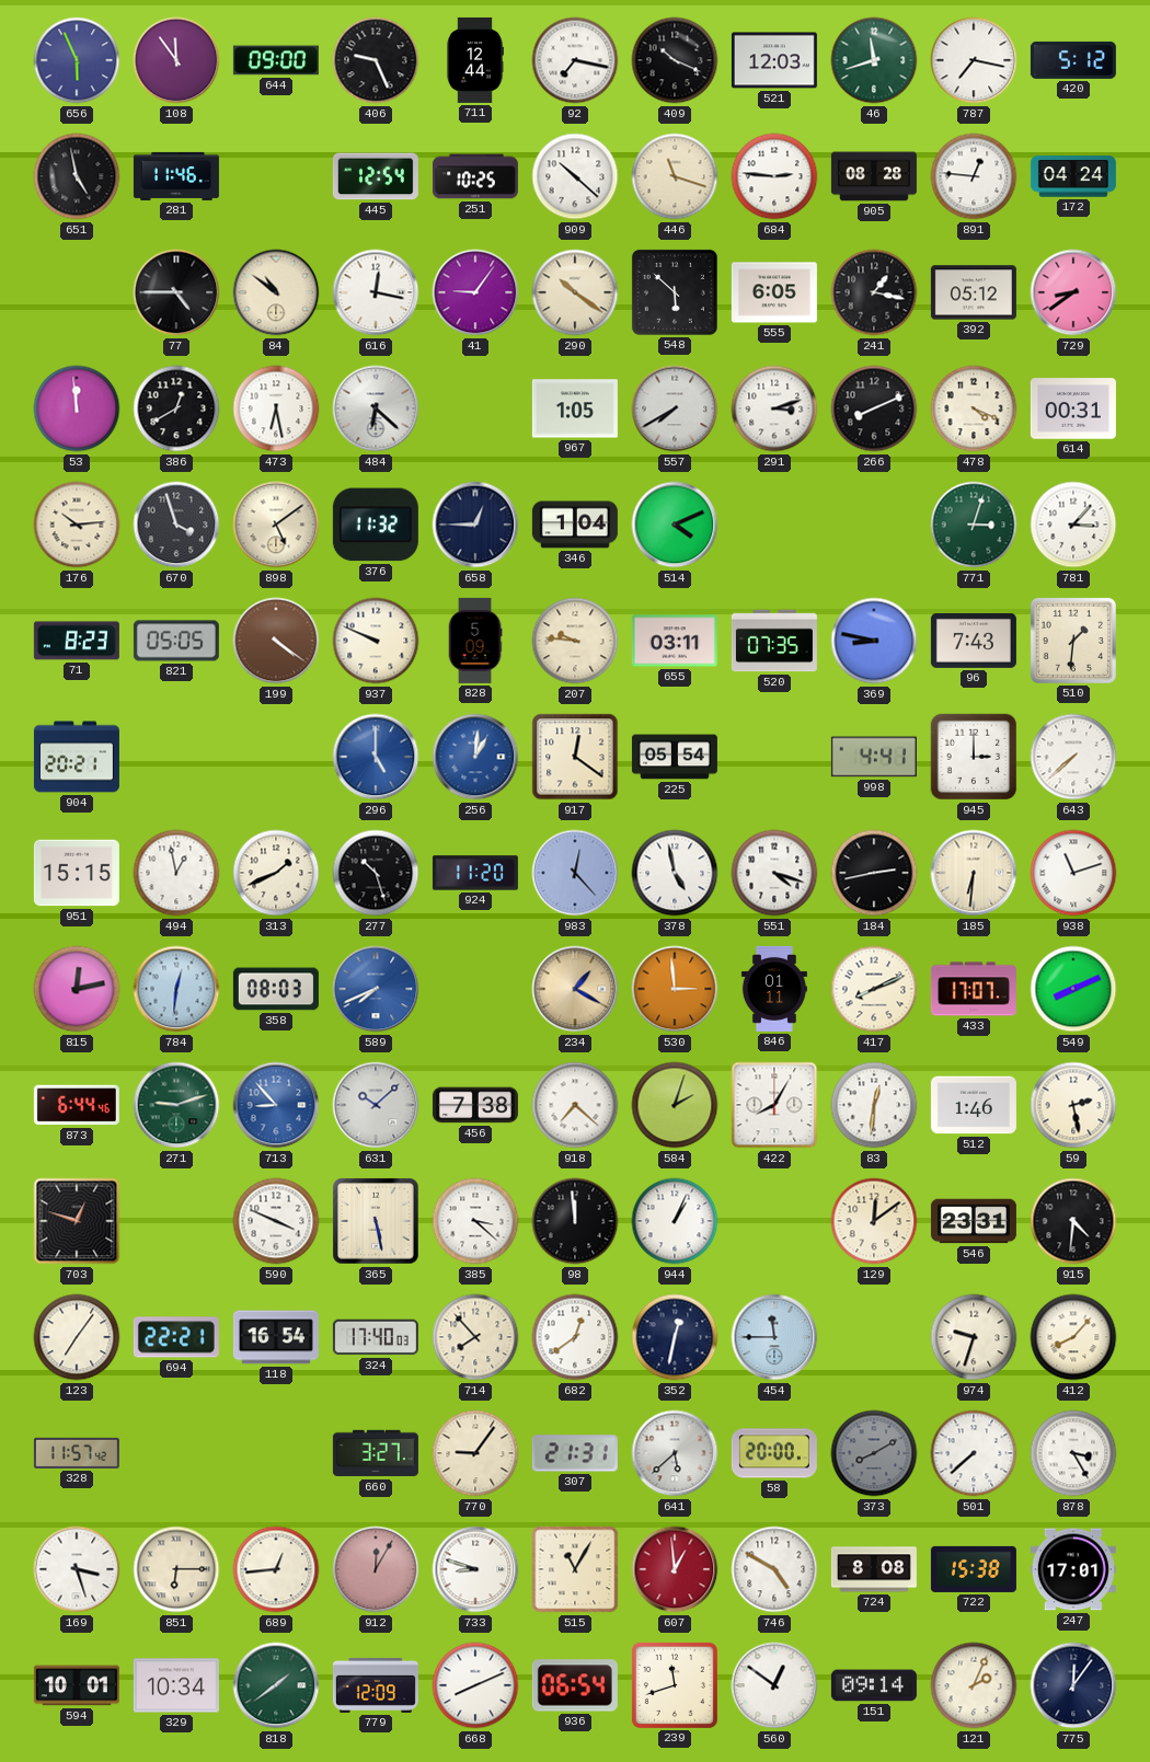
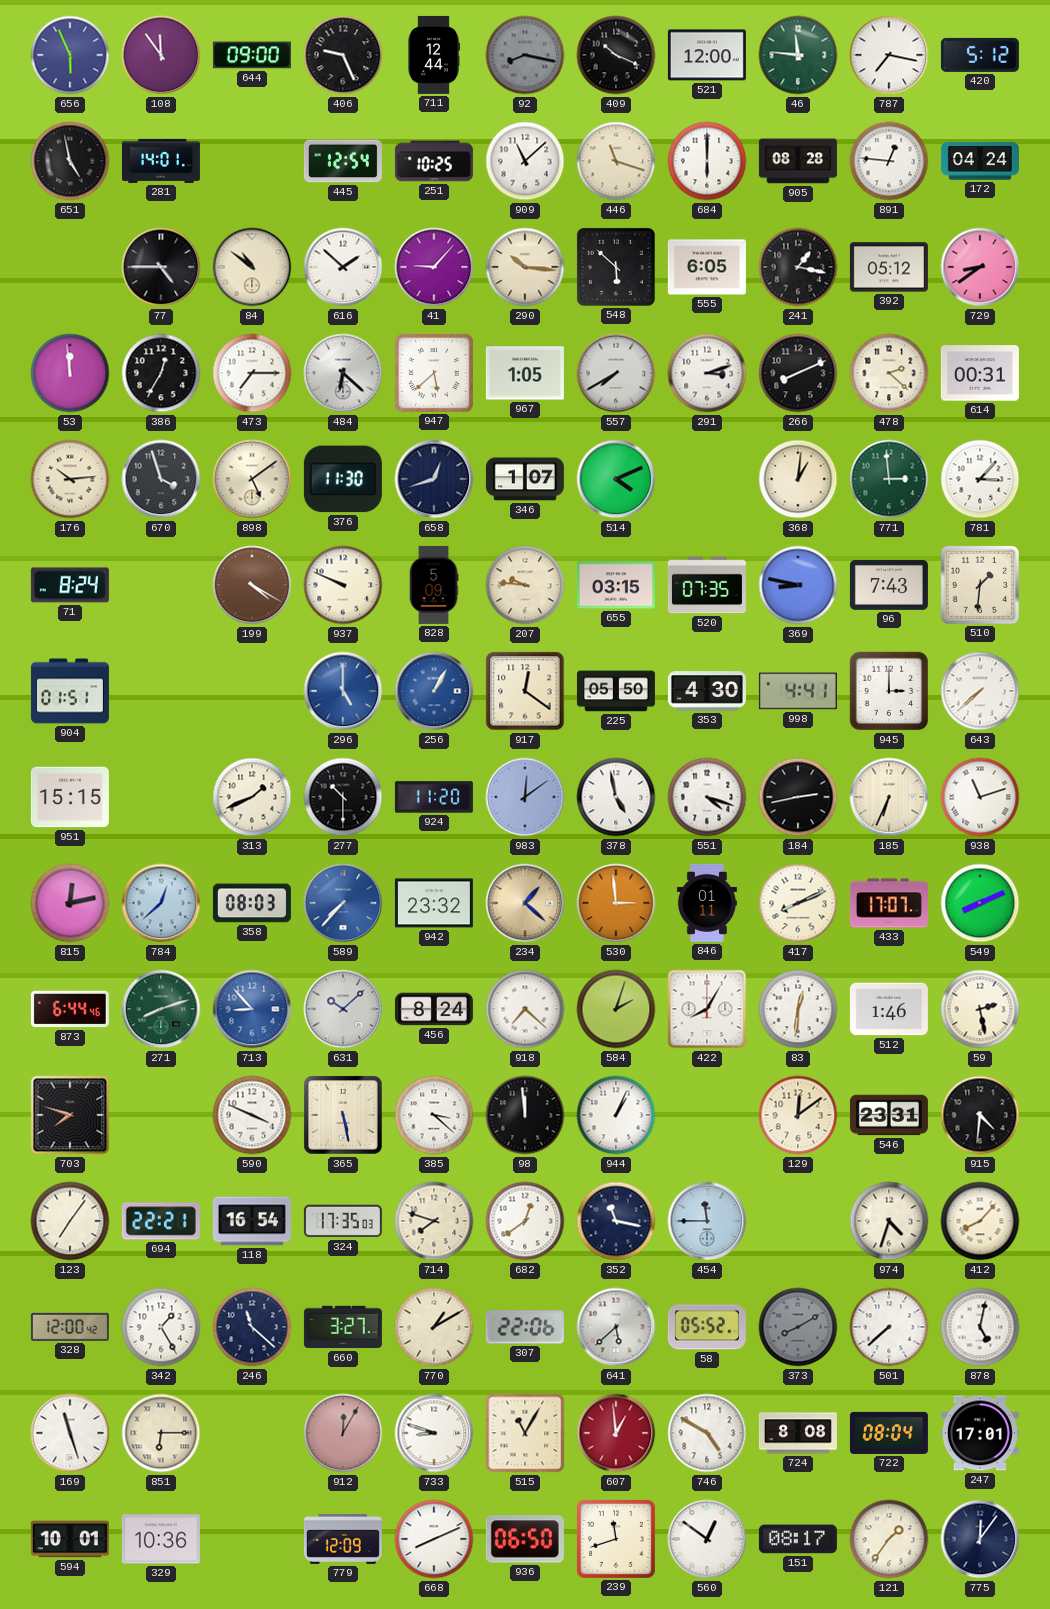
92: 7:17 -> 8:17 (525, 55)
92 dial: white -> grey (525, 55)
521: 12:03 -> 12:00 (707, 55)
46: 11:42 -> 11:46 (798, 55)
281: 11:46 -> 14:01 (161, 161)
909: 10:22 -> 11:08 (525, 161)
684: 2:46 -> 6:00 (707, 161)
616: 12:17 -> 1:52 (343, 267)
41: 9:06 -> 9:07 (434, 267)
290: 10:21 -> 10:16 (525, 267)
386: 12:40 -> 12:35 (161, 373)
473: 6:28 -> 7:15 (252, 373)
947: none -> 5:38 (434, 373)
478: 4:19 -> 2:22 (889, 373)
376: 11:32 -> 11:30 (343, 479)
658: 12:45 -> 12:42 (434, 479)
346: 1:04 -> 1:07 (525, 479)
368: none -> 1:01 (798, 479)
771: 3:03 -> 2:59 (889, 479)
71: 8:23 -> 8:24 (70, 585)
821: 05:05 -> none (176, 641)
199: 4:21 -> 4:20 (252, 585)
655: 03:11 -> 03:15 (616, 585)
904: 20:21 -> 01:51 (70, 691)
256: 1:01 -> 1:05 (434, 691)
225: 05:54 -> 05:50 (616, 691)
353: none -> 4:30 (707, 691)
494: 12:58 -> none (176, 873)
277: 10:27 -> 10:30 (343, 797)
983: 12:23 -> 12:09 (525, 797)
185: 6:31 -> 6:34 (889, 797)
784: 12:31 -> 12:38 (161, 903)
589: 7:41 -> 7:37 (343, 903)
942: none -> 23:32 (434, 903)
234: 1:20 -> 1:22 (525, 903)
271: 9:12 -> 8:12 (161, 1009)
456: 7:38 -> 8:24 (434, 1009)
703: 12:48 -> 7:48 (70, 1115)
324: 17:40 -> 17:35 (343, 1221)
714: 7:53 -> 7:48 (434, 1221)
352: 12:32 -> 11:17 (616, 1221)
974: 9:33 -> 4:33 (889, 1221)
328: 11:57 -> 12:00 (70, 1327)
342: none -> 1:25 (161, 1327)
246: none -> 11:22 (252, 1327)
770: 9:06 -> 1:10 (434, 1327)
307: 21:31 -> 22:06 (525, 1327)
58: 20:00 -> 05:52 (707, 1327)
878: 3:25 -> 5:02 (980, 1327)
169: 3:27 -> 11:27 (70, 1433)
689: 12:44 -> none (276, 1569)
722: 15:38 -> 08:04 (889, 1433)
329: 10:34 -> 10:36 (161, 1539)
818: 1:39 -> none (276, 1685)
936: 06:54 -> 06:50 (525, 1539)
151: 09:14 -> 08:17 (798, 1539)
121: 2:04 -> 1:36 (889, 1539)
